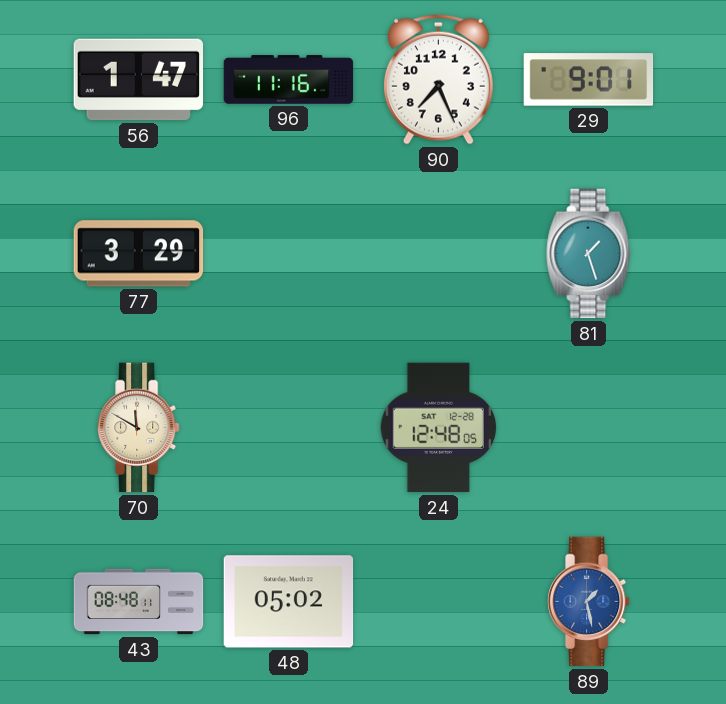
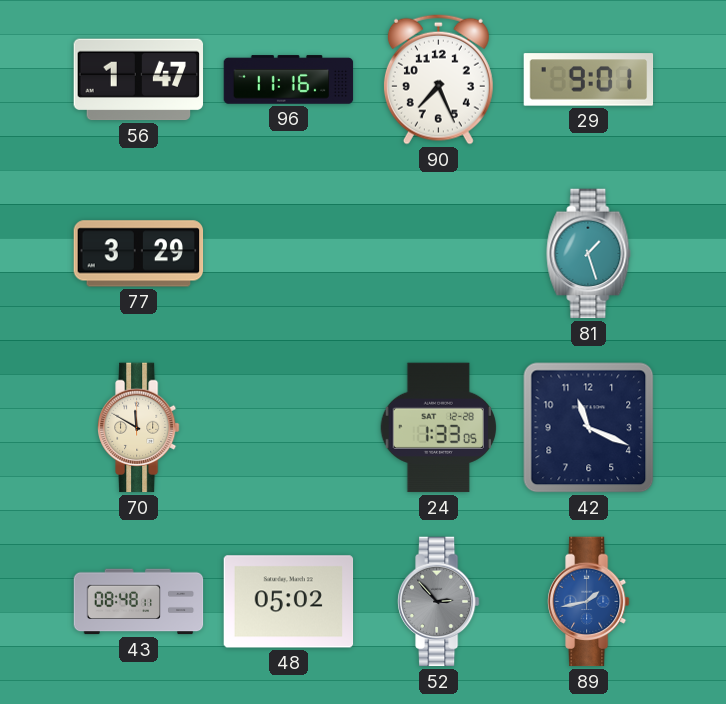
24: 12:48 -> 1:33 (439, 428)
42: none -> 11:19 (589, 428)
52: none -> 2:53 (439, 602)
89: 1:28 -> 1:43 (589, 602)
